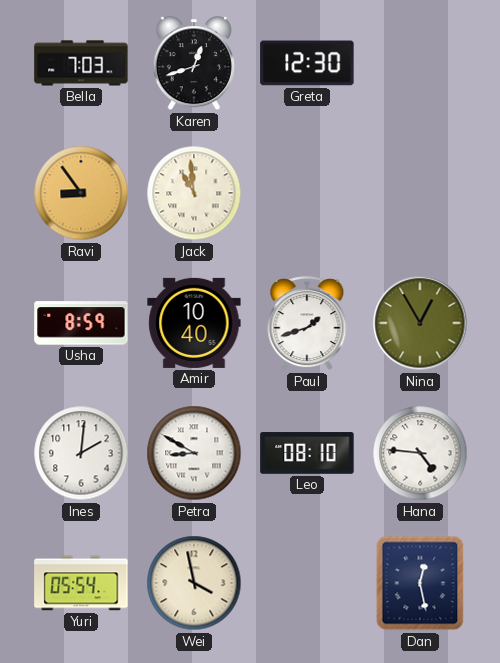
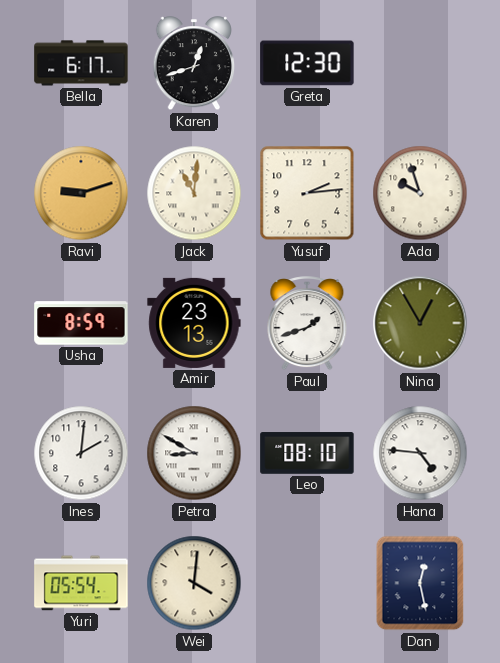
Bella: 7:03 -> 6:17 (81, 63)
Ravi: 8:54 -> 9:12 (81, 193)
Jack: 10:59 -> 11:01 (194, 193)
Yusuf: none -> 2:14 (307, 193)
Ada: none -> 9:57 (420, 193)
Amir: 10:40 -> 23:13 (194, 323)
Wei: 3:58 -> 4:01 (194, 583)
